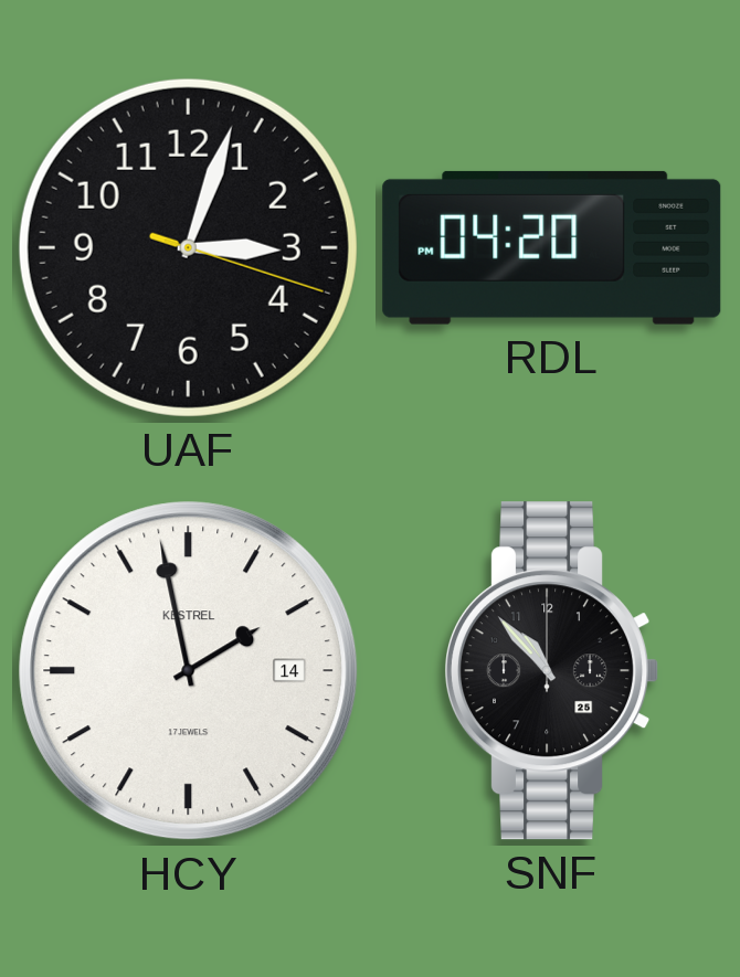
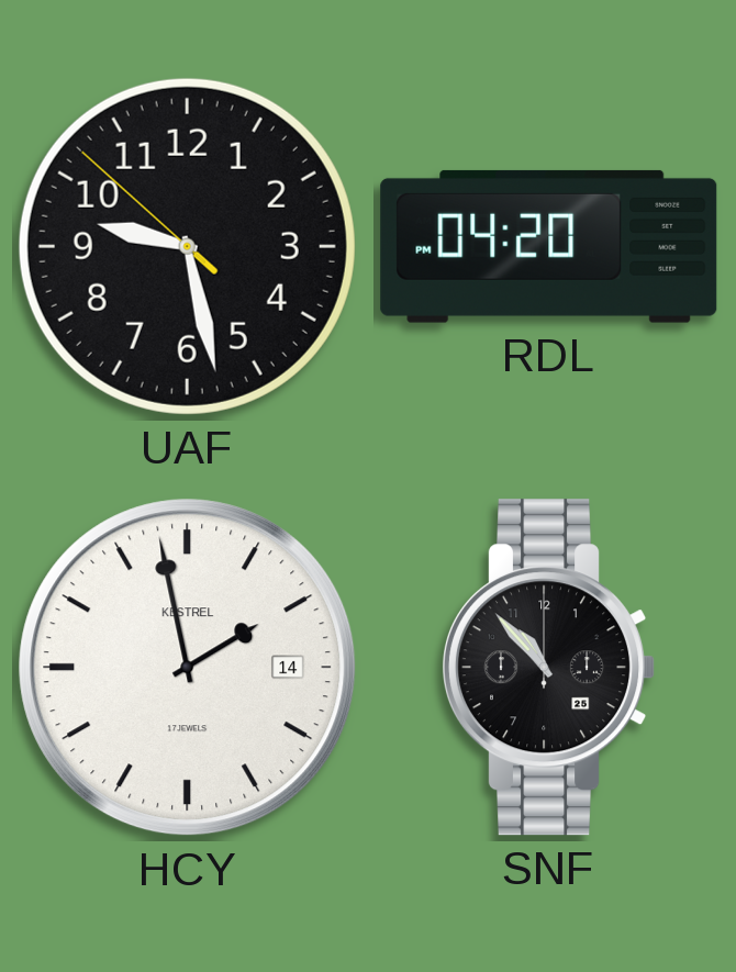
UAF: 3:03 -> 9:27 (187, 246)
